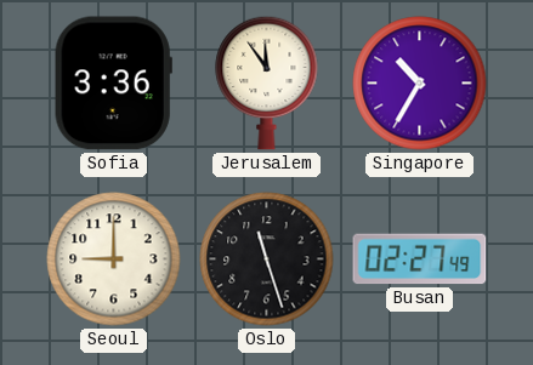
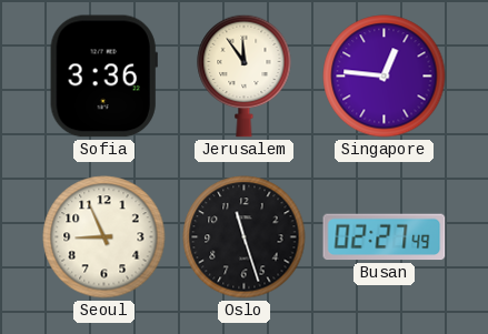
Singapore: 10:35 -> 12:46 (385, 77)
Seoul: 9:00 -> 8:56 (104, 237)
